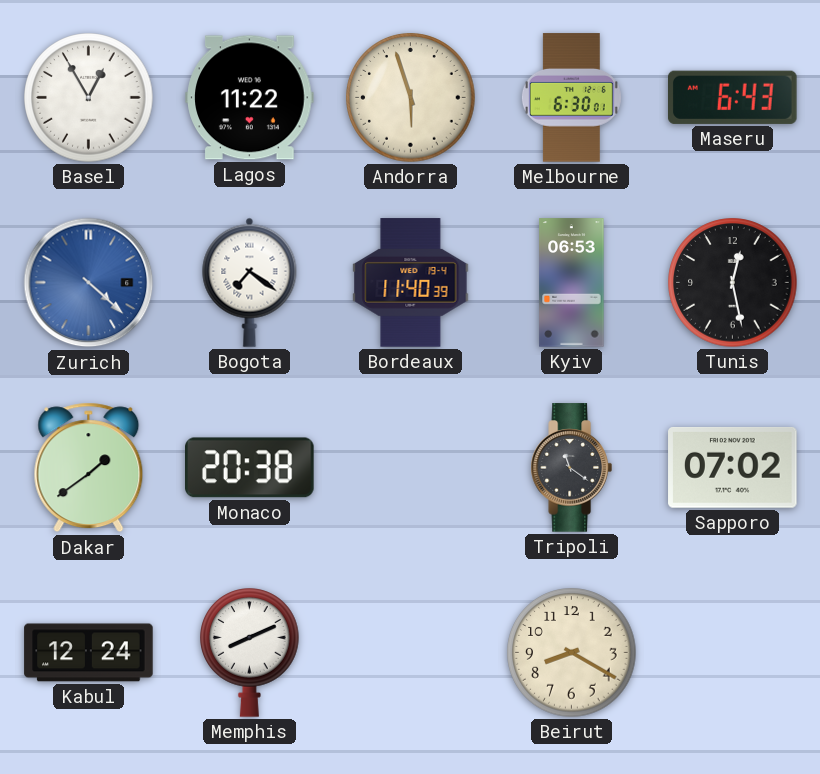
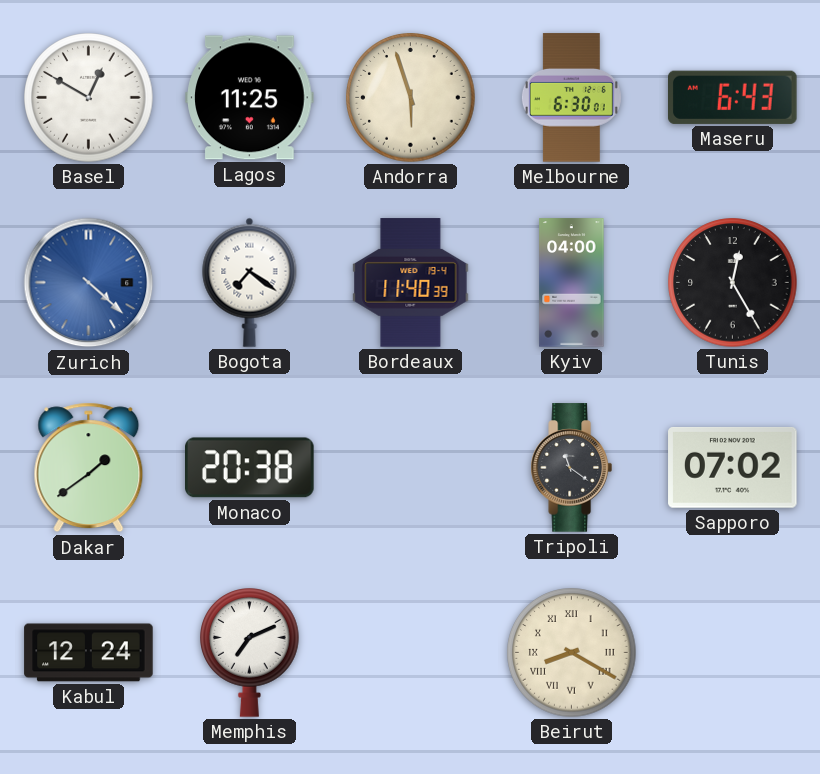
Basel: 12:55 -> 12:50 (89, 98)
Lagos: 11:22 -> 11:25 (250, 98)
Kyiv: 06:53 -> 04:00 (572, 283)
Tunis: 12:28 -> 12:25 (733, 283)
Memphis: 8:11 -> 7:11 (250, 653)
Beirut numerals: Arabic -> Roman (572, 653)
